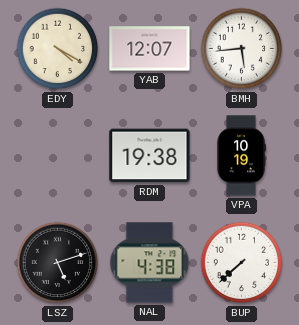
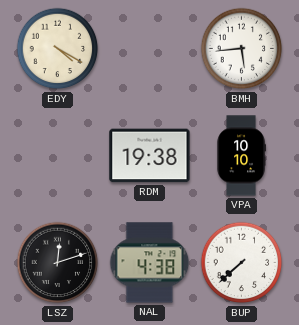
YAB: 12:07 -> none (150, 49)
VPA: 10:19 -> 10:10 (241, 156)
LSZ: 5:12 -> 12:12 (58, 263)
